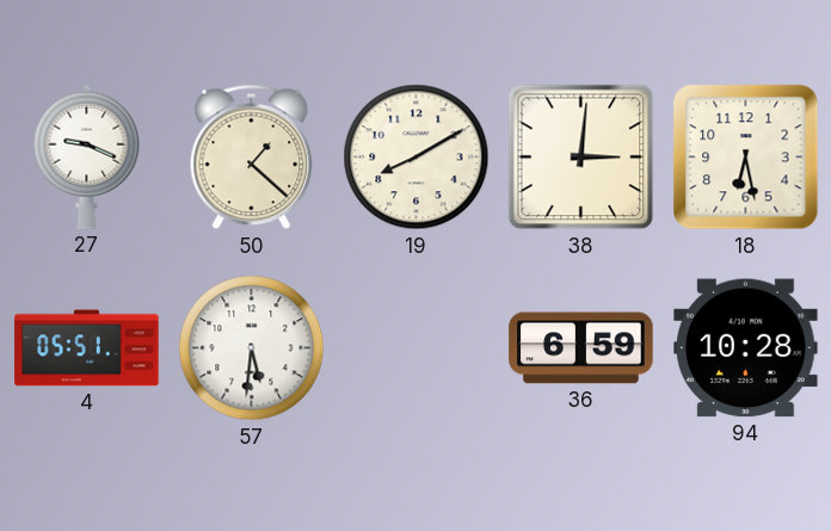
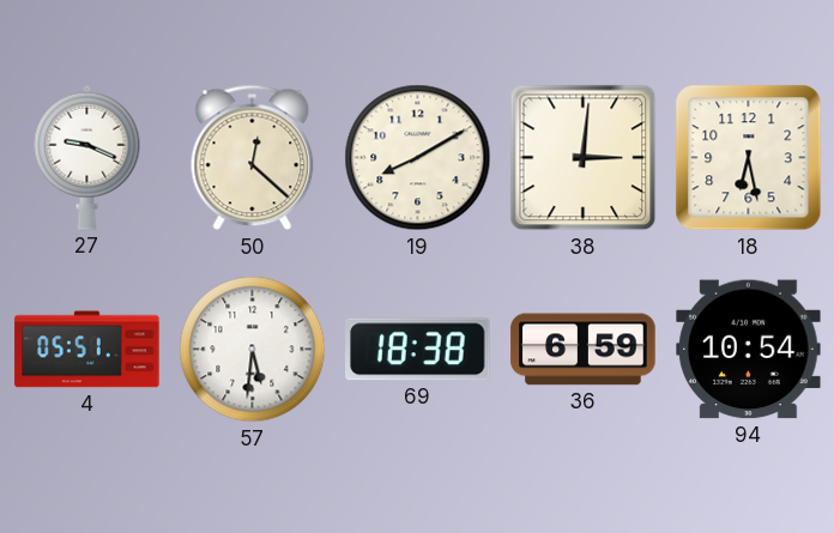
50: 1:22 -> 12:22 (253, 158)
69: none -> 18:38 (418, 350)
94: 10:28 -> 10:54 (749, 350)
